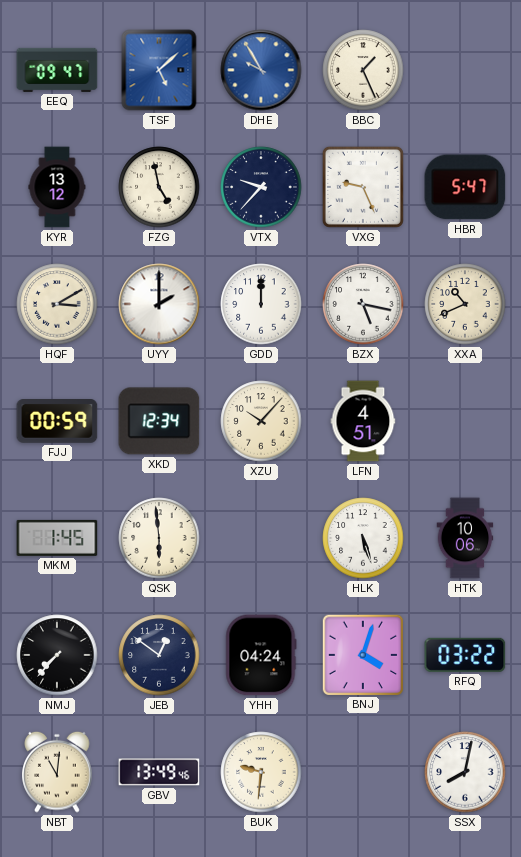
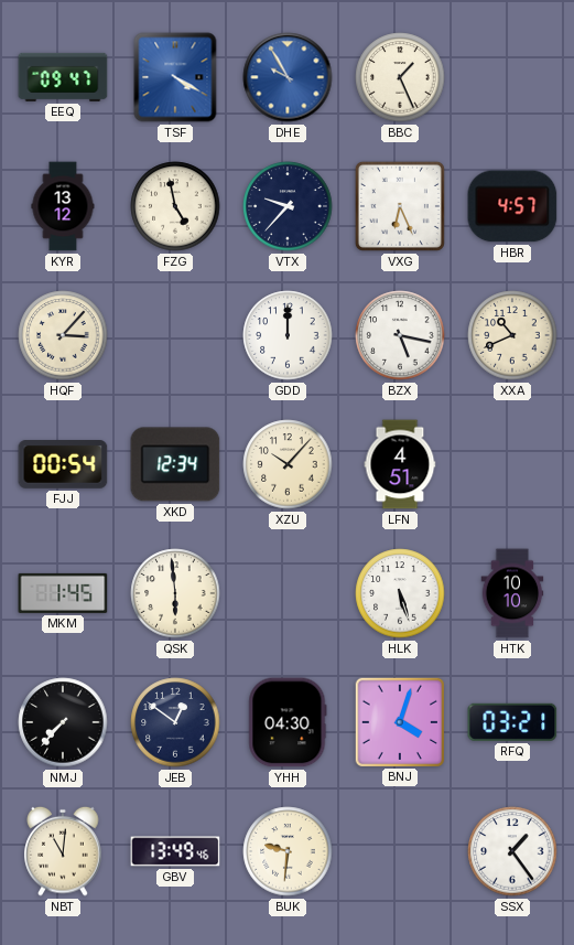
TSF: 5:08 -> 4:20 (175, 77)
VXG: 9:26 -> 6:26 (400, 206)
HBR: 5:47 -> 4:57 (512, 206)
HQF: 3:10 -> 3:07 (63, 335)
UYY: 2:00 -> none (159, 304)
FJJ: 00:59 -> 00:54 (63, 465)
HTK: 10:06 -> 10:10 (512, 593)
YHH: 04:24 -> 04:30 (288, 722)
RFQ: 03:22 -> 03:21 (512, 722)
SSX: 8:02 -> 1:24 (512, 851)
